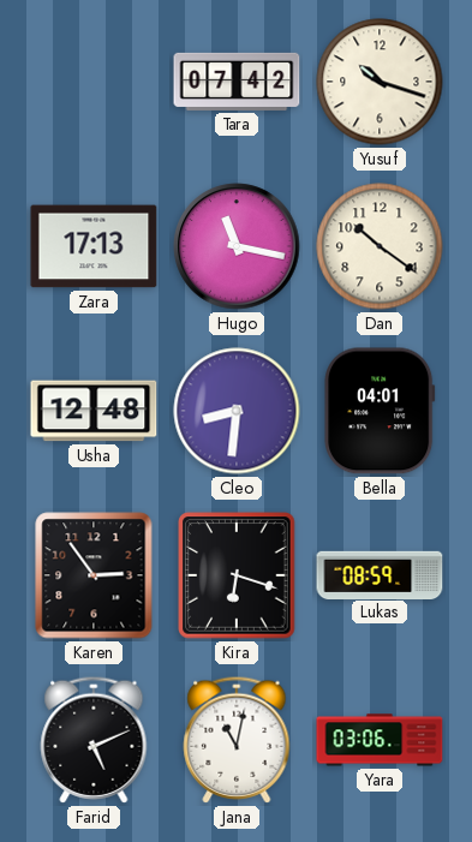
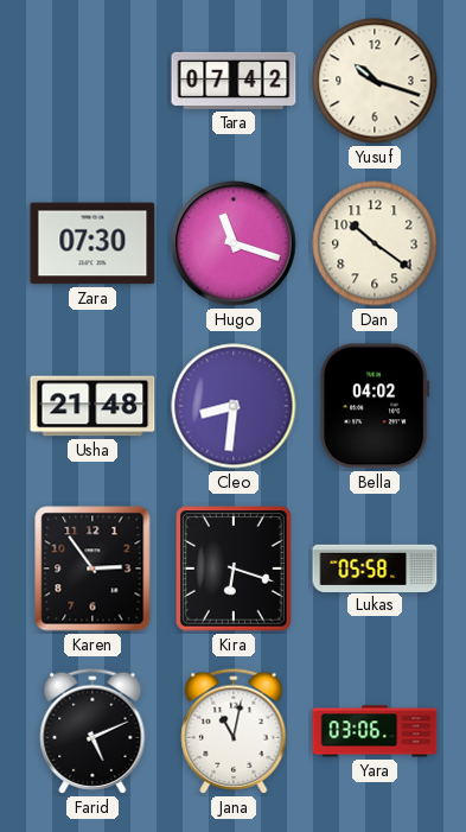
Zara: 17:13 -> 07:30 (92, 243)
Hugo: 11:17 -> 11:18 (234, 243)
Usha: 12:48 -> 21:48 (92, 406)
Bella: 04:01 -> 04:02 (375, 406)
Lukas: 08:59 -> 05:58 (375, 567)
